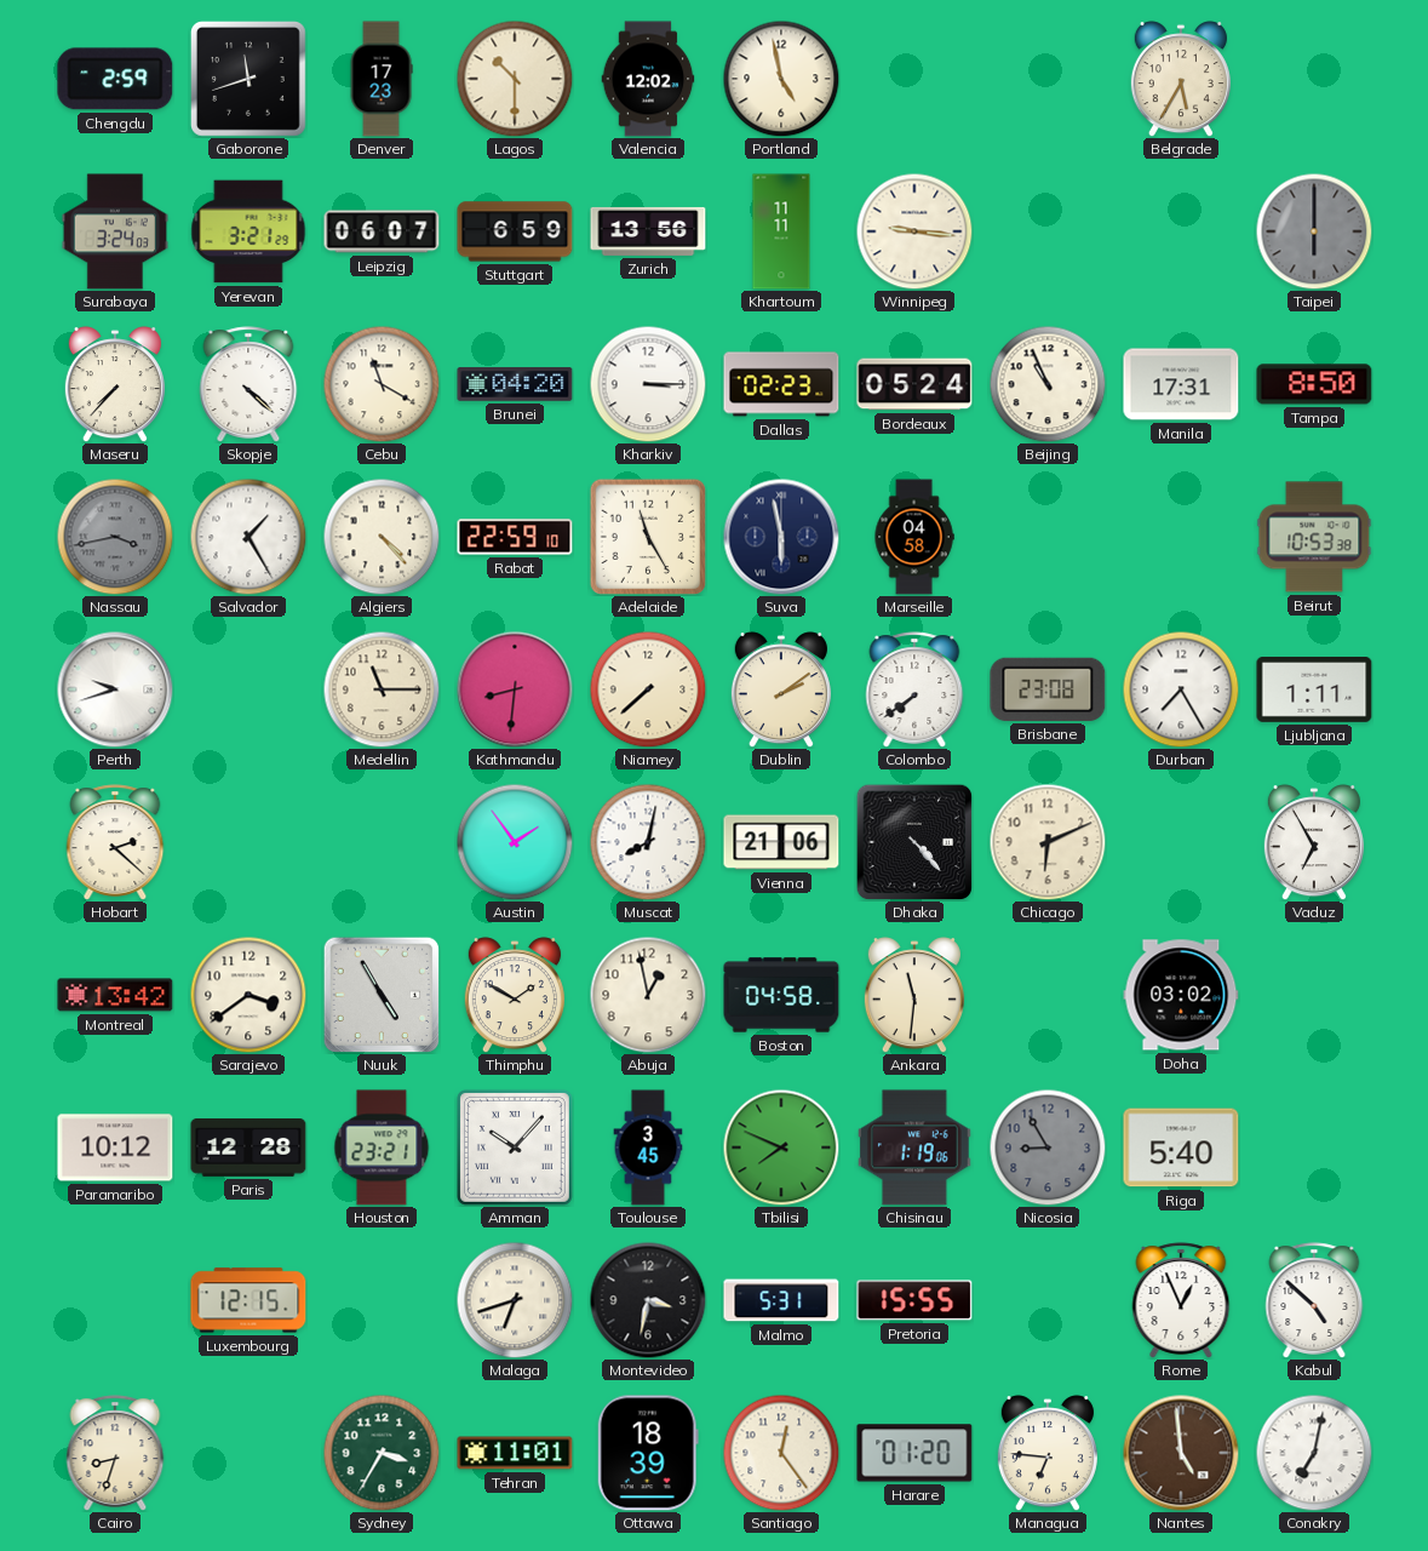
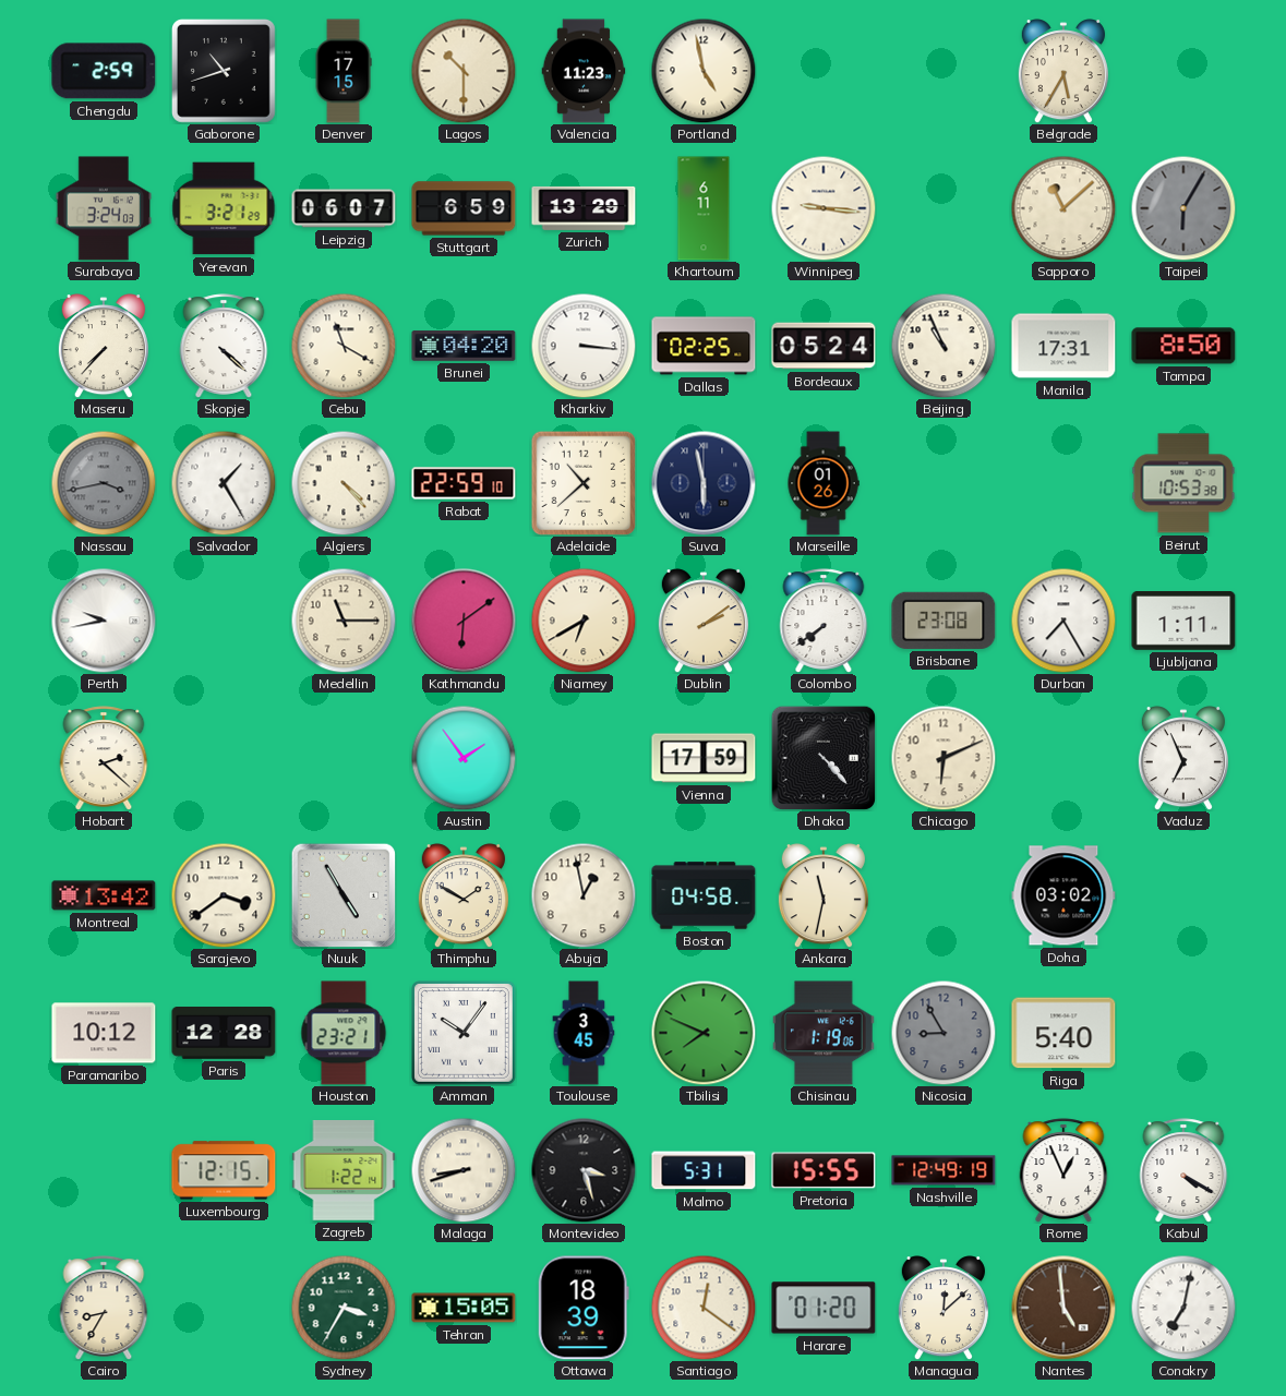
Gaborone: 11:42 -> 10:42 (224, 71)
Denver: 17:23 -> 17:15 (344, 71)
Valencia: 12:02 -> 11:23 (584, 71)
Zurich: 13:56 -> 13:29 (584, 208)
Khartoum: 11:11 -> 6:11 (704, 208)
Sapporo: none -> 11:08 (1063, 208)
Taipei: 6:00 -> 6:05 (1183, 208)
Kharkiv: 3:15 -> 3:16 (584, 346)
Dallas: 02:23 -> 02:25 (704, 346)
Adelaide: 11:25 -> 10:38 (584, 483)
Marseille: 04:58 -> 01:26 (824, 483)
Perth: 9:42 -> 9:43 (104, 621)
Kathmandu: 8:31 -> 6:09 (464, 621)
Niamey: 7:38 -> 6:40 (584, 621)
Muscat: 8:02 -> none (648, 842)
Vienna: 21:06 -> 17:59 (704, 758)
Vaduz: 6:55 -> 6:56 (1183, 758)
Ankara: 11:31 -> 11:32 (824, 895)
Amman: 10:07 -> 10:06 (464, 1033)
Zagreb: none -> 1:22 (344, 1171)
Malaga: 6:42 -> 8:42 (464, 1170)
Montevideo: 3:32 -> 3:27 (584, 1170)
Nashville: none -> 12:49 (944, 1170)
Kabul: 4:52 -> 4:20 (1183, 1170)
Cairo: 8:33 -> 8:35 (104, 1308)
Tehran: 11:01 -> 15:05 (464, 1308)
Santiago: 12:24 -> 12:21 (704, 1308)
Managua: 6:46 -> 12:08 (944, 1308)
